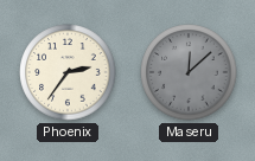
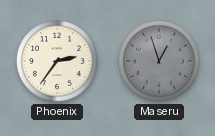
Maseru: 12:08 -> 12:57 (159, 61)
